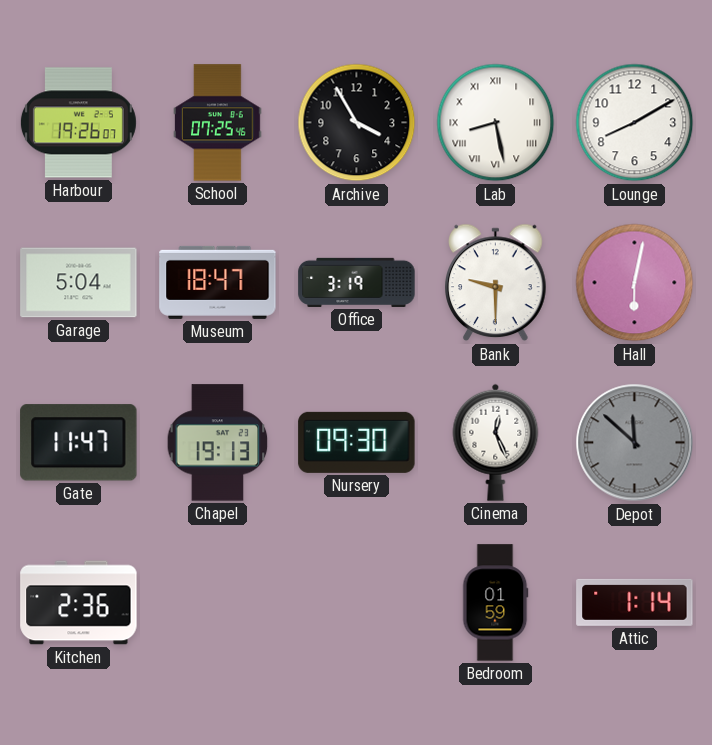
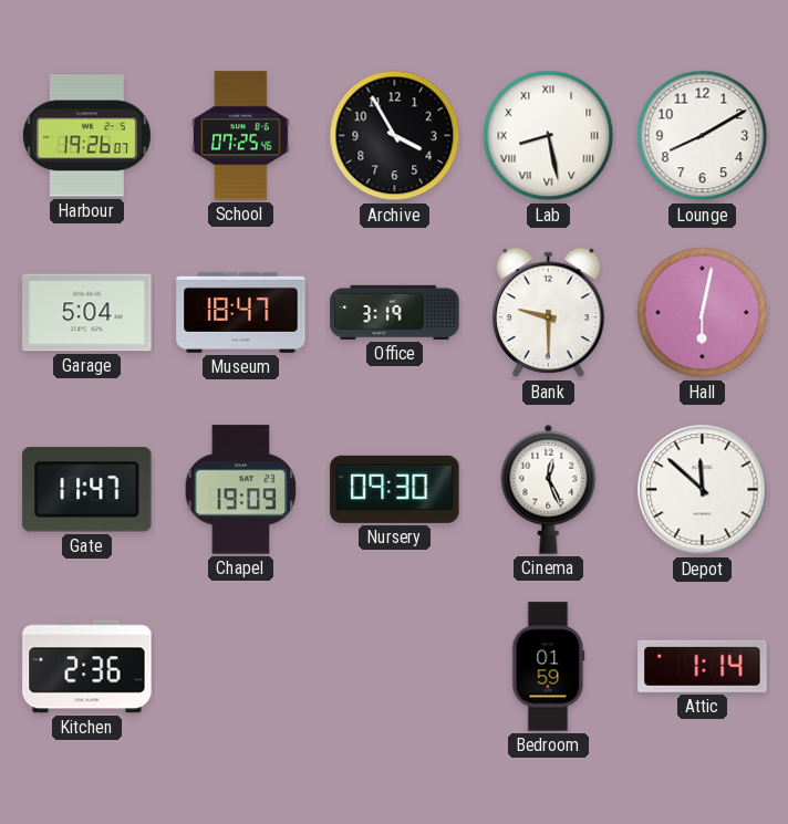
Chapel: 19:13 -> 19:09 (241, 490)
Depot dial: grey -> white (703, 490)
